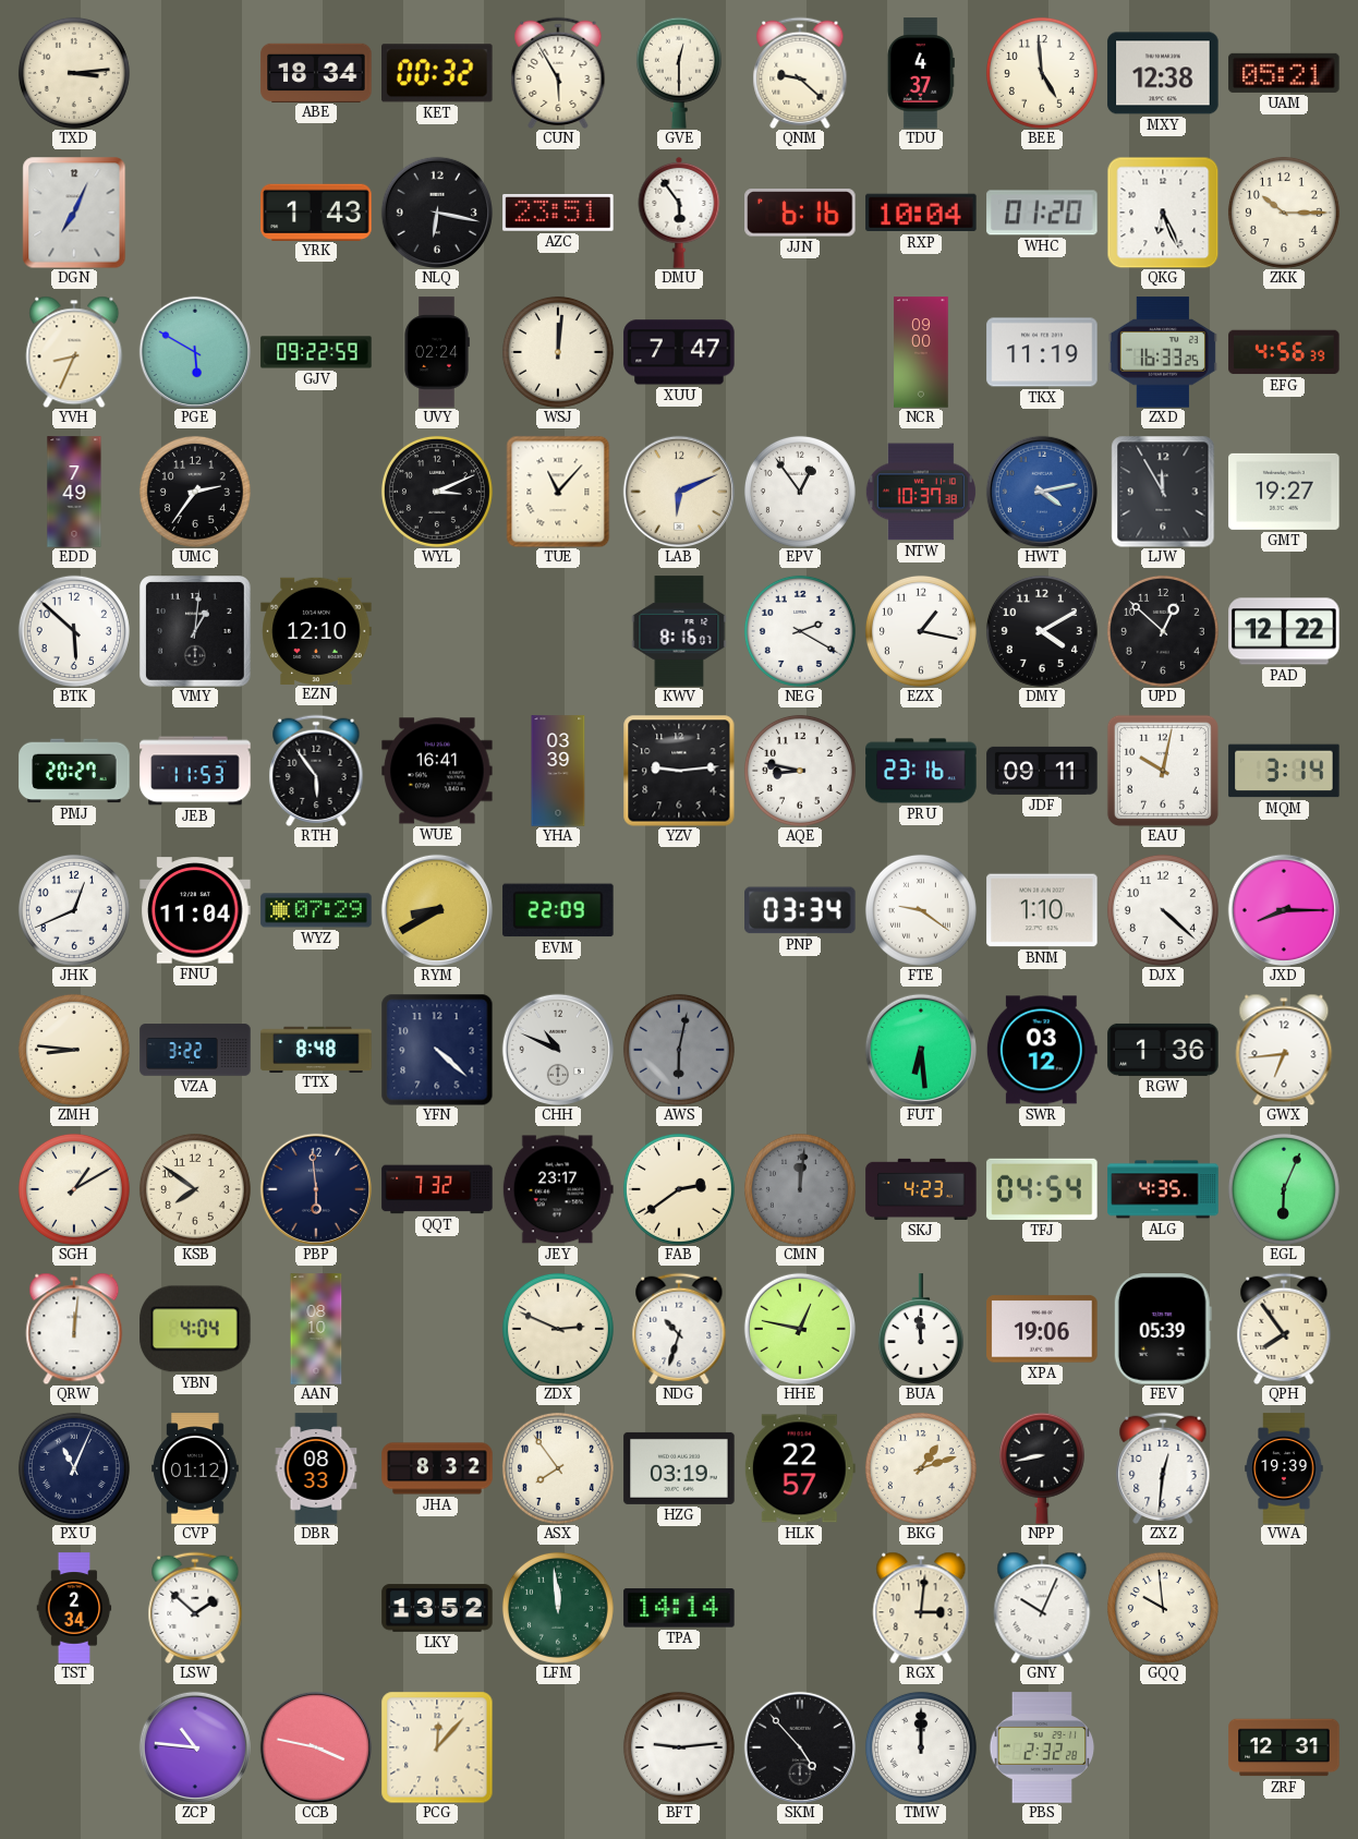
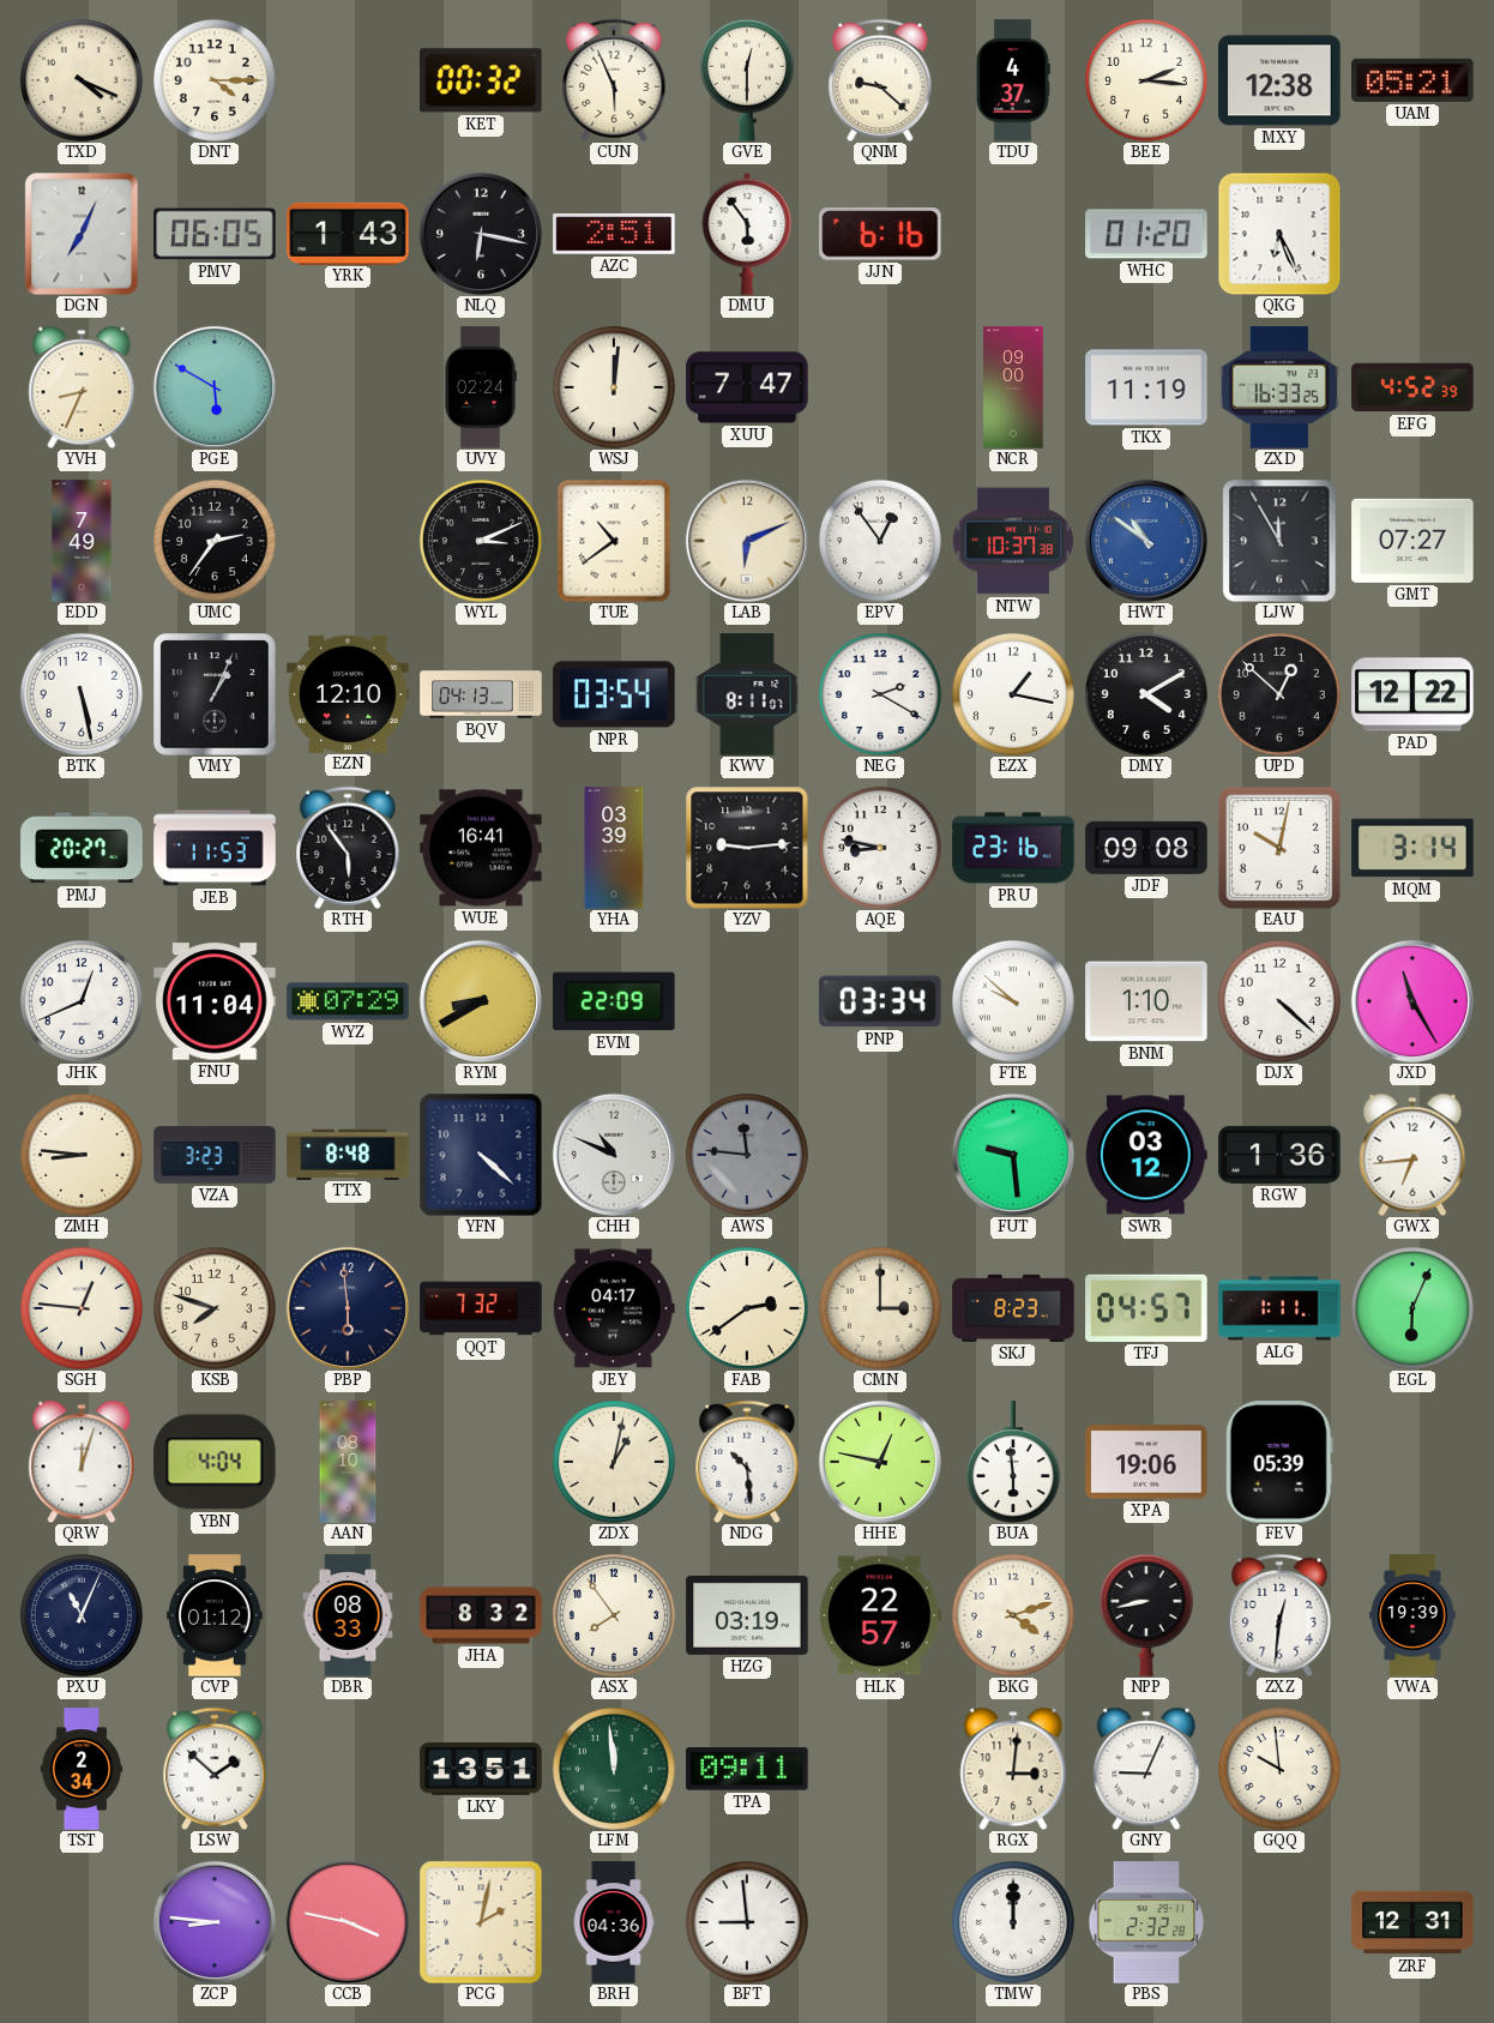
TXD: 3:14 -> 4:19 (82, 80)
DNT: none -> 4:15 (215, 80)
ABE: 18:34 -> none (316, 72)
CUN: 5:55 -> 5:56 (614, 79)
BEE: 4:59 -> 2:16 (1146, 80)
PMV: none -> 06:05 (215, 234)
AZC: 23:51 -> 2:51 (614, 235)
RXP: 10:04 -> none (921, 213)
ZKK: 10:15 -> none (1284, 213)
GJV: 09:22 -> none (316, 352)
EFG: 4:56 -> 4:52 (1412, 387)
TUE: 11:07 -> 10:39 (614, 541)
HWT: 4:13 -> 10:51 (1145, 540)
GMT: 19:27 -> 07:27 (1412, 541)
BTK: 5:52 -> 5:28 (80, 693)
VMY: 1:01 -> 1:04 (216, 696)
BQV: none -> 04:13 (481, 694)
NPR: none -> 03:54 (614, 694)
KWV: 8:16 -> 8:11 (747, 694)
JDF: 09:11 -> 09:08 (1146, 848)
FTE: 9:21 -> 9:52 (1013, 1001)
JXD: 8:15 -> 11:25 (1411, 1000)
VZA: 3:22 -> 3:23 (215, 1155)
AWS: 6:02 -> 11:46 (747, 1155)
FUT: 6:29 -> 9:29 (1012, 1154)
SGH: 1:10 -> 12:46 (82, 1308)
KSB: 7:51 -> 7:48 (215, 1308)
JEY: 23:17 -> 04:17 (614, 1308)
CMN: 12:01 -> 3:00 (880, 1308)
CMN dial: grey -> cream (880, 1308)
SKJ: 4:23 -> 8:23 (1013, 1308)
TFJ: 04:54 -> 04:57 (1146, 1308)
ALG: 4:35 -> 1:11 (1279, 1308)
QRW: 12:01 -> 12:03 (82, 1462)
ZDX: 2:49 -> 1:02 (614, 1462)
NDG: 10:33 -> 10:29 (747, 1461)
BUA: 11:59 -> 5:59 (1013, 1462)
QPH: 7:54 -> none (1284, 1328)
BKG: 1:12 -> 4:12 (1013, 1615)
LKY: 13:52 -> 13:51 (481, 1769)
TPA: 14:14 -> 09:11 (747, 1769)
GNY: 10:04 -> 9:04 (1146, 1769)
ZCP: 10:46 -> 8:46 (213, 1921)
PCG: 12:07 -> 2:02 (481, 1922)
BRH: none -> 04:36 (614, 1922)
BFT: 9:14 -> 8:59 (747, 1922)
SKM: 4:53 -> none (799, 1746)
